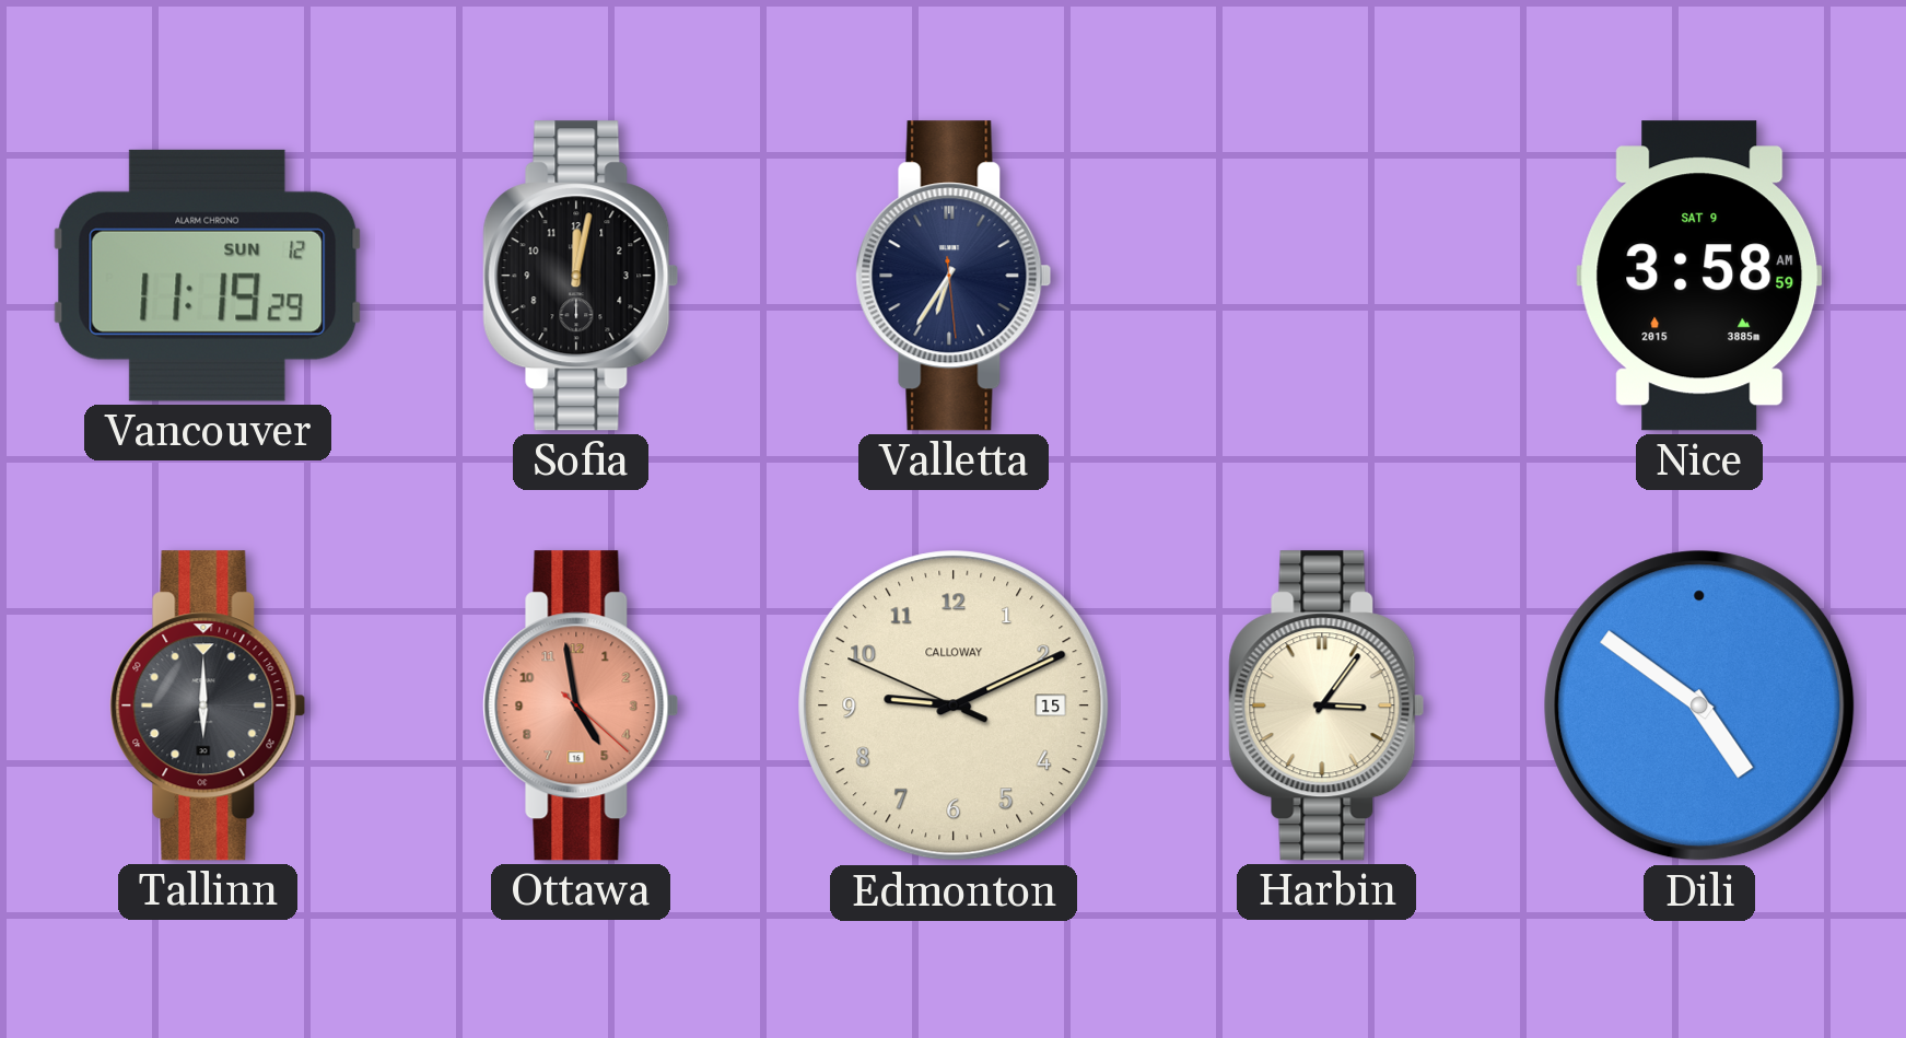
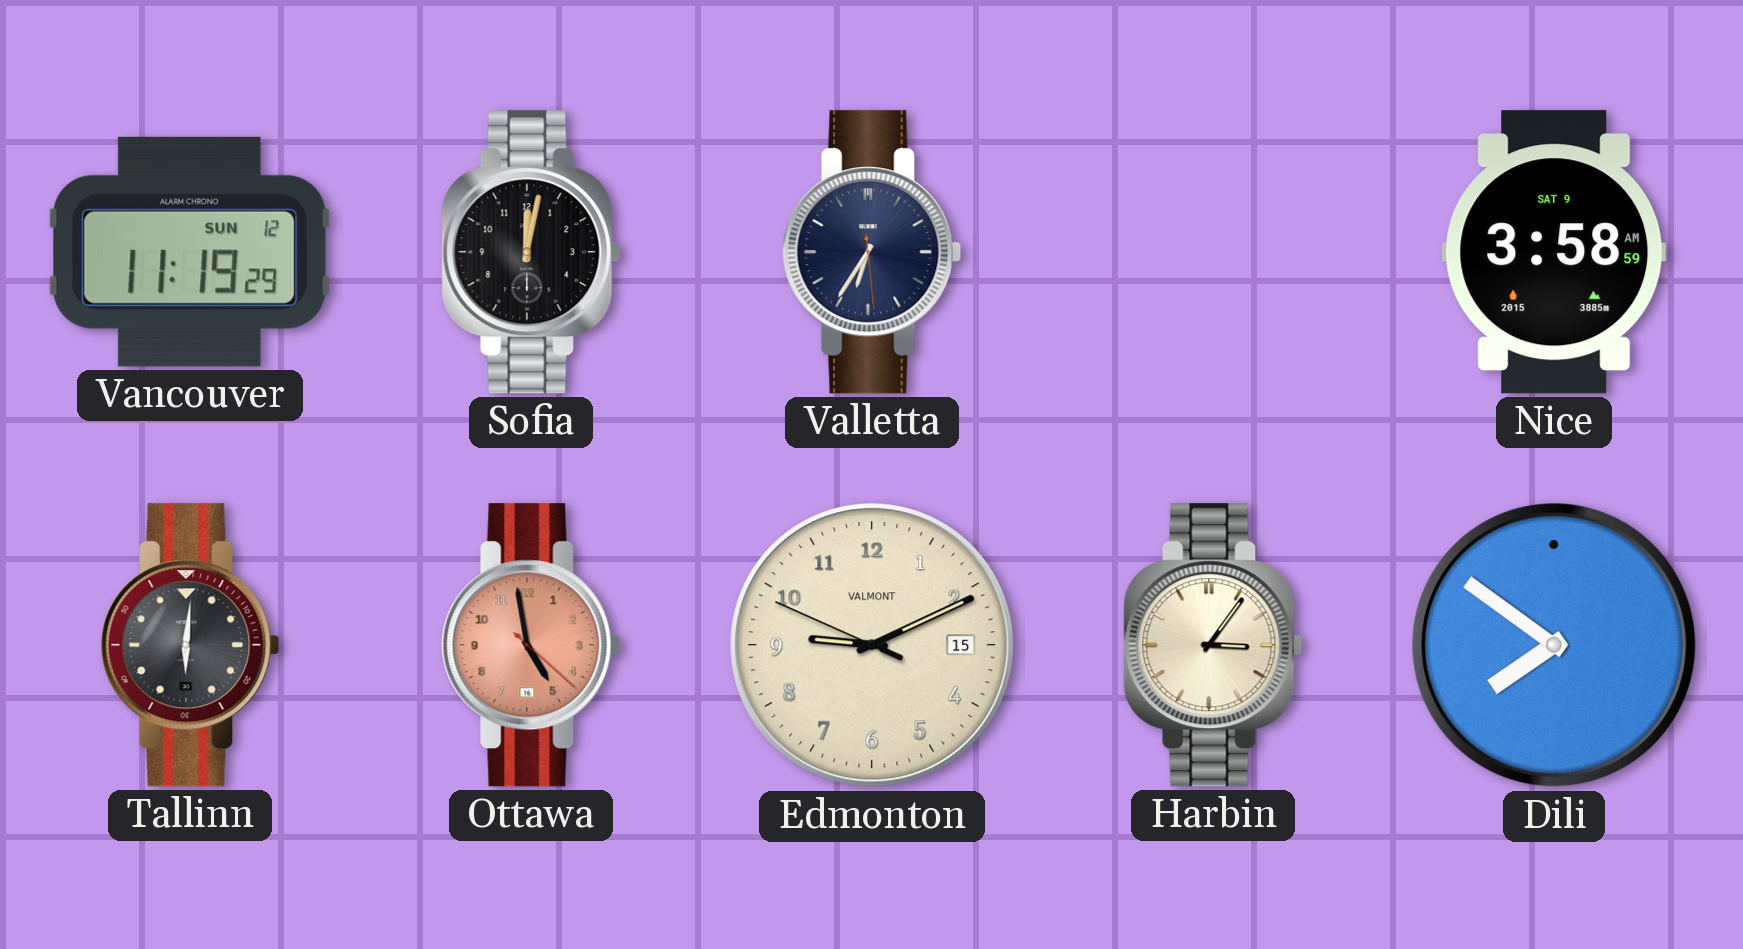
Tallinn: 6:00 -> 6:01 (190, 645)
Edmonton brand: CALLOWAY -> VALMONT (872, 645)
Dili: 4:51 -> 7:51 (1554, 645)
